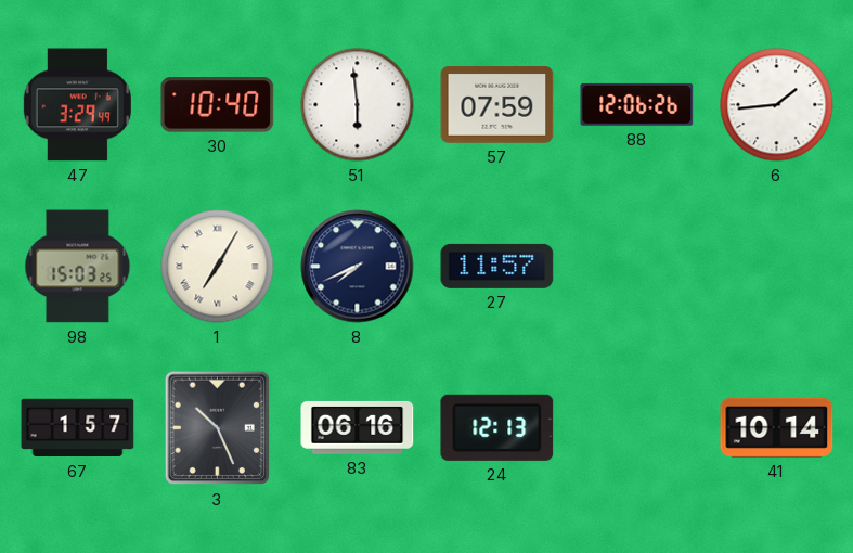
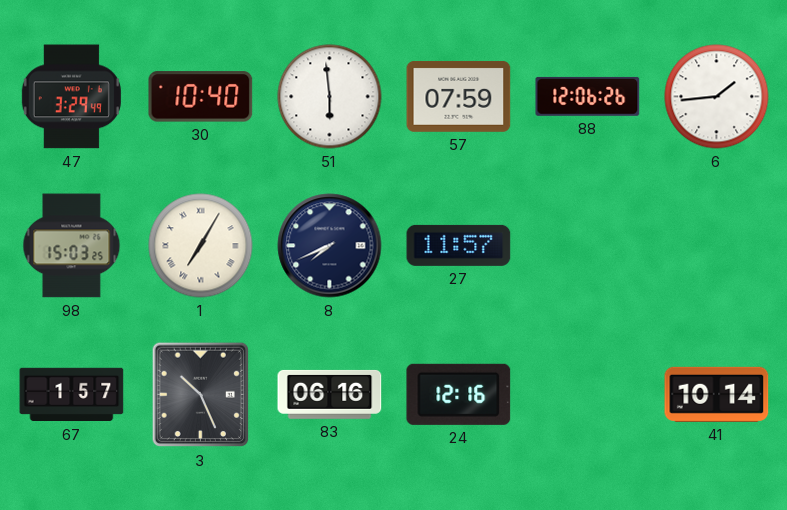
24: 12:13 -> 12:16 (459, 394)
